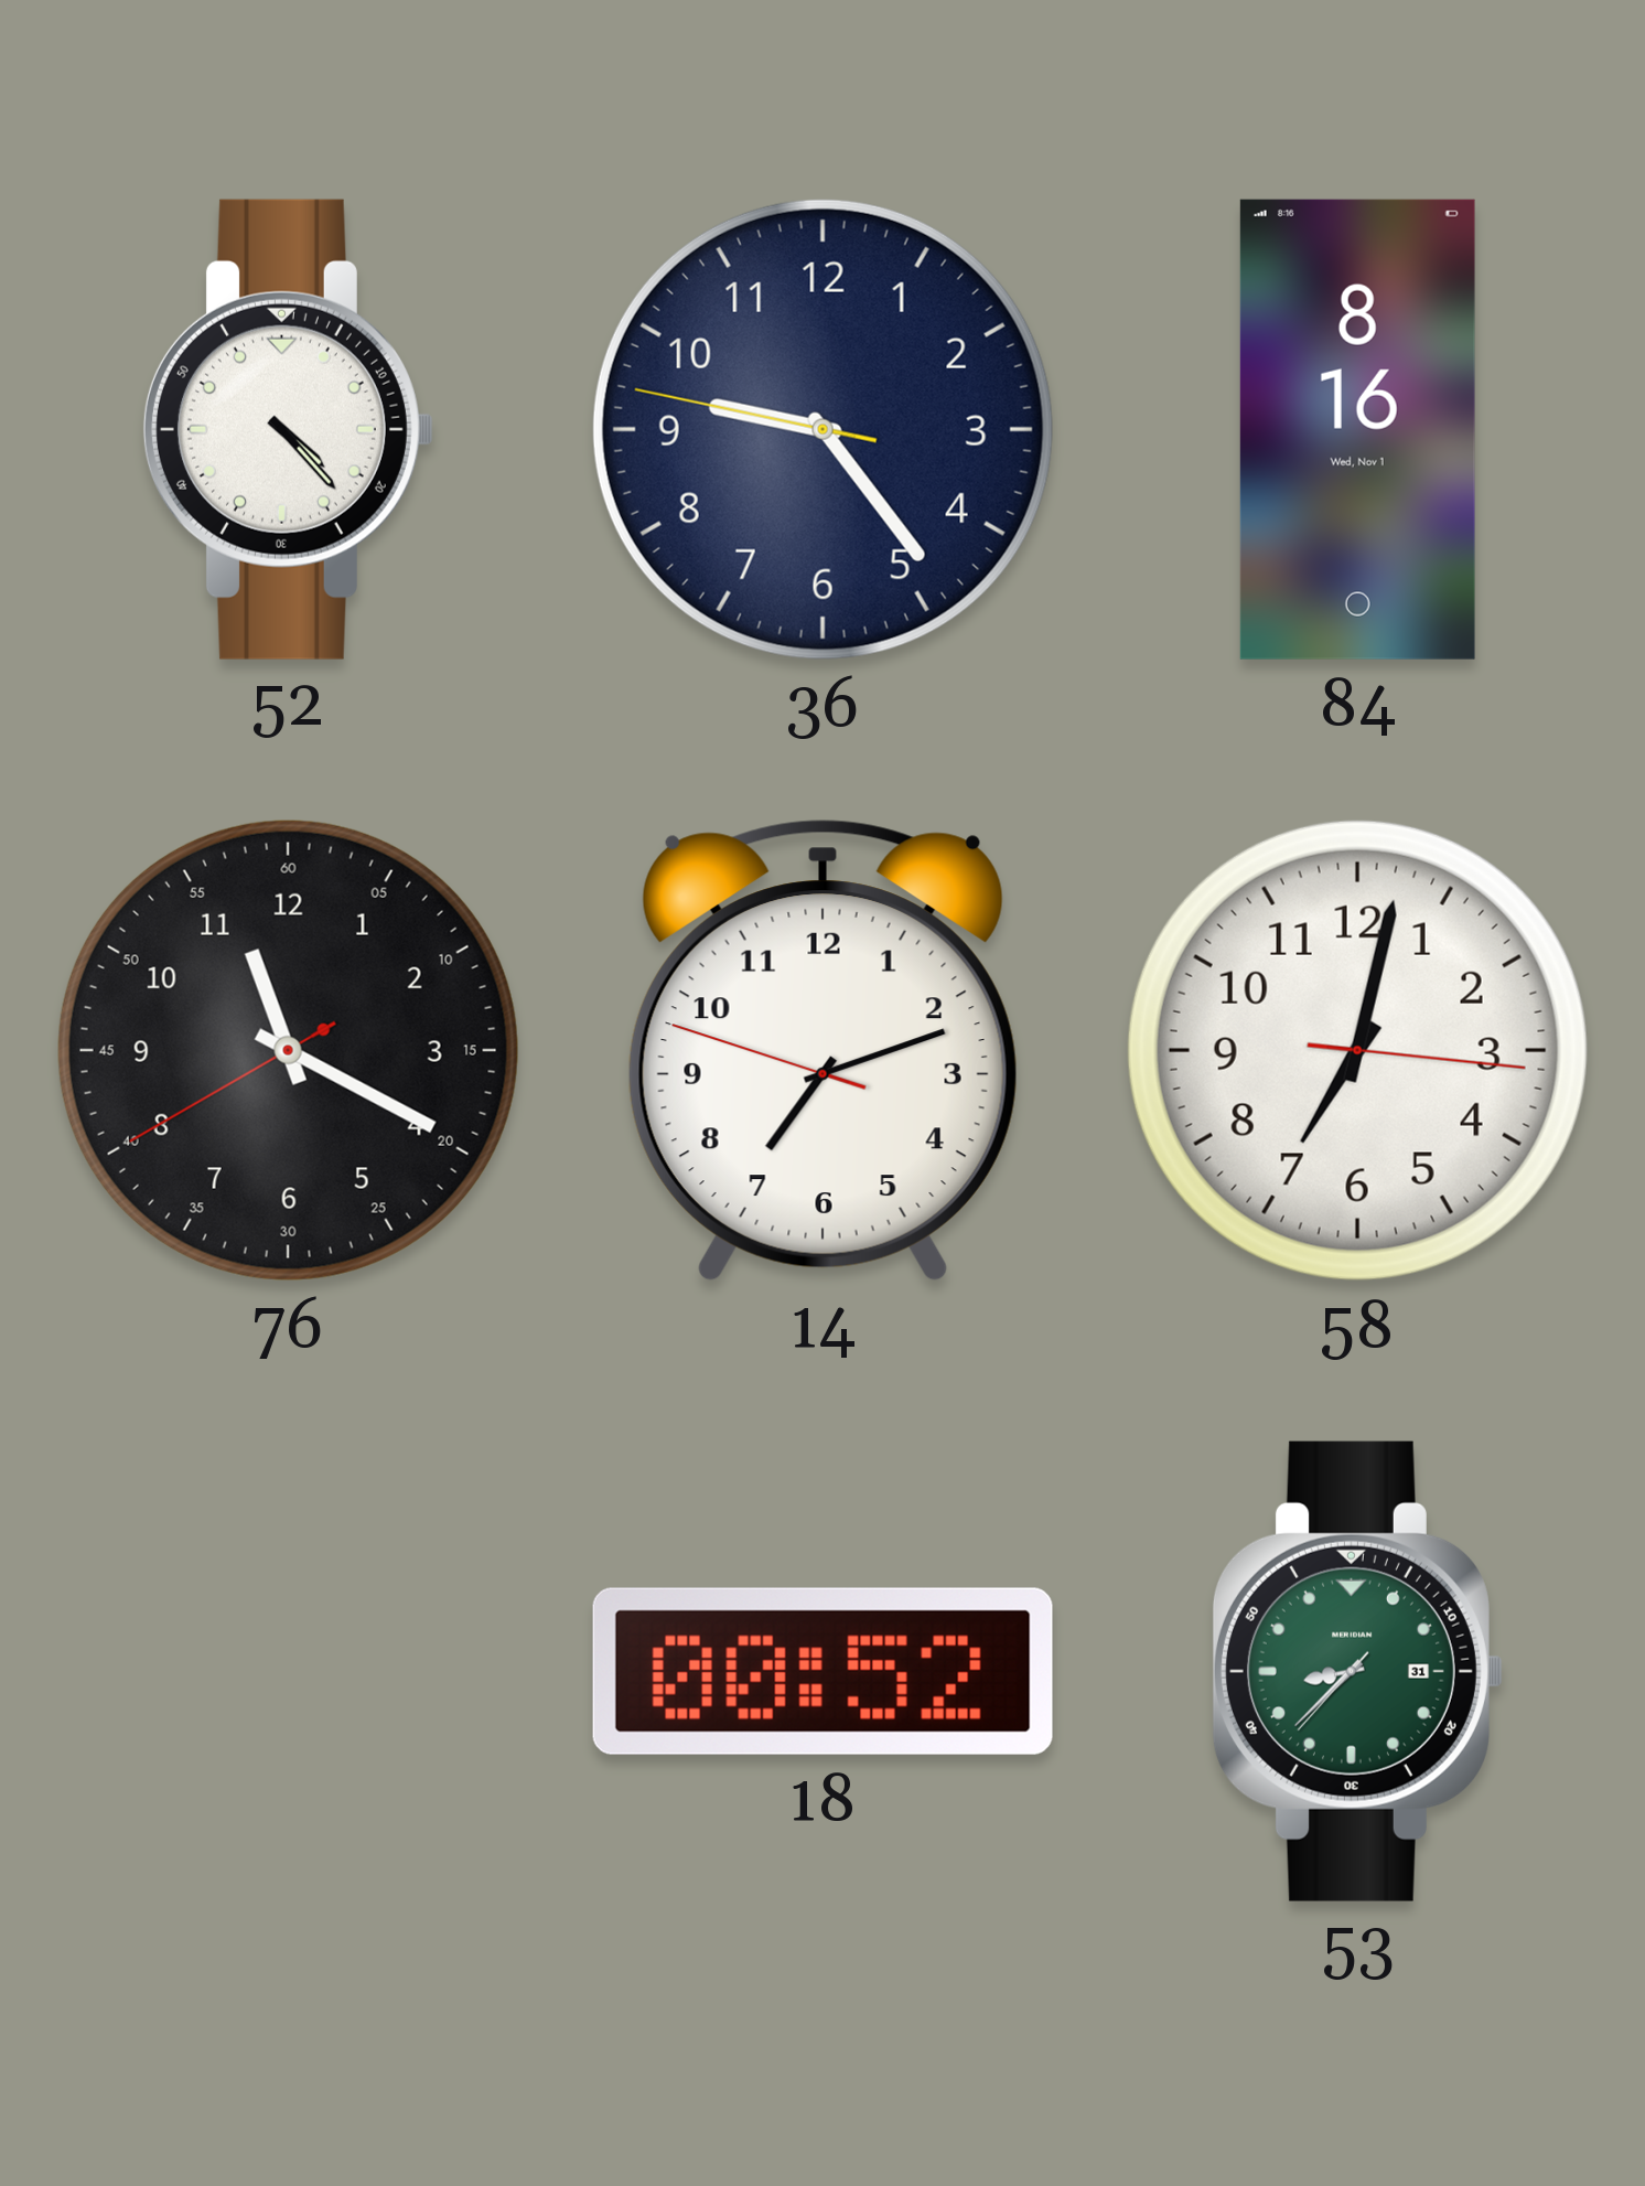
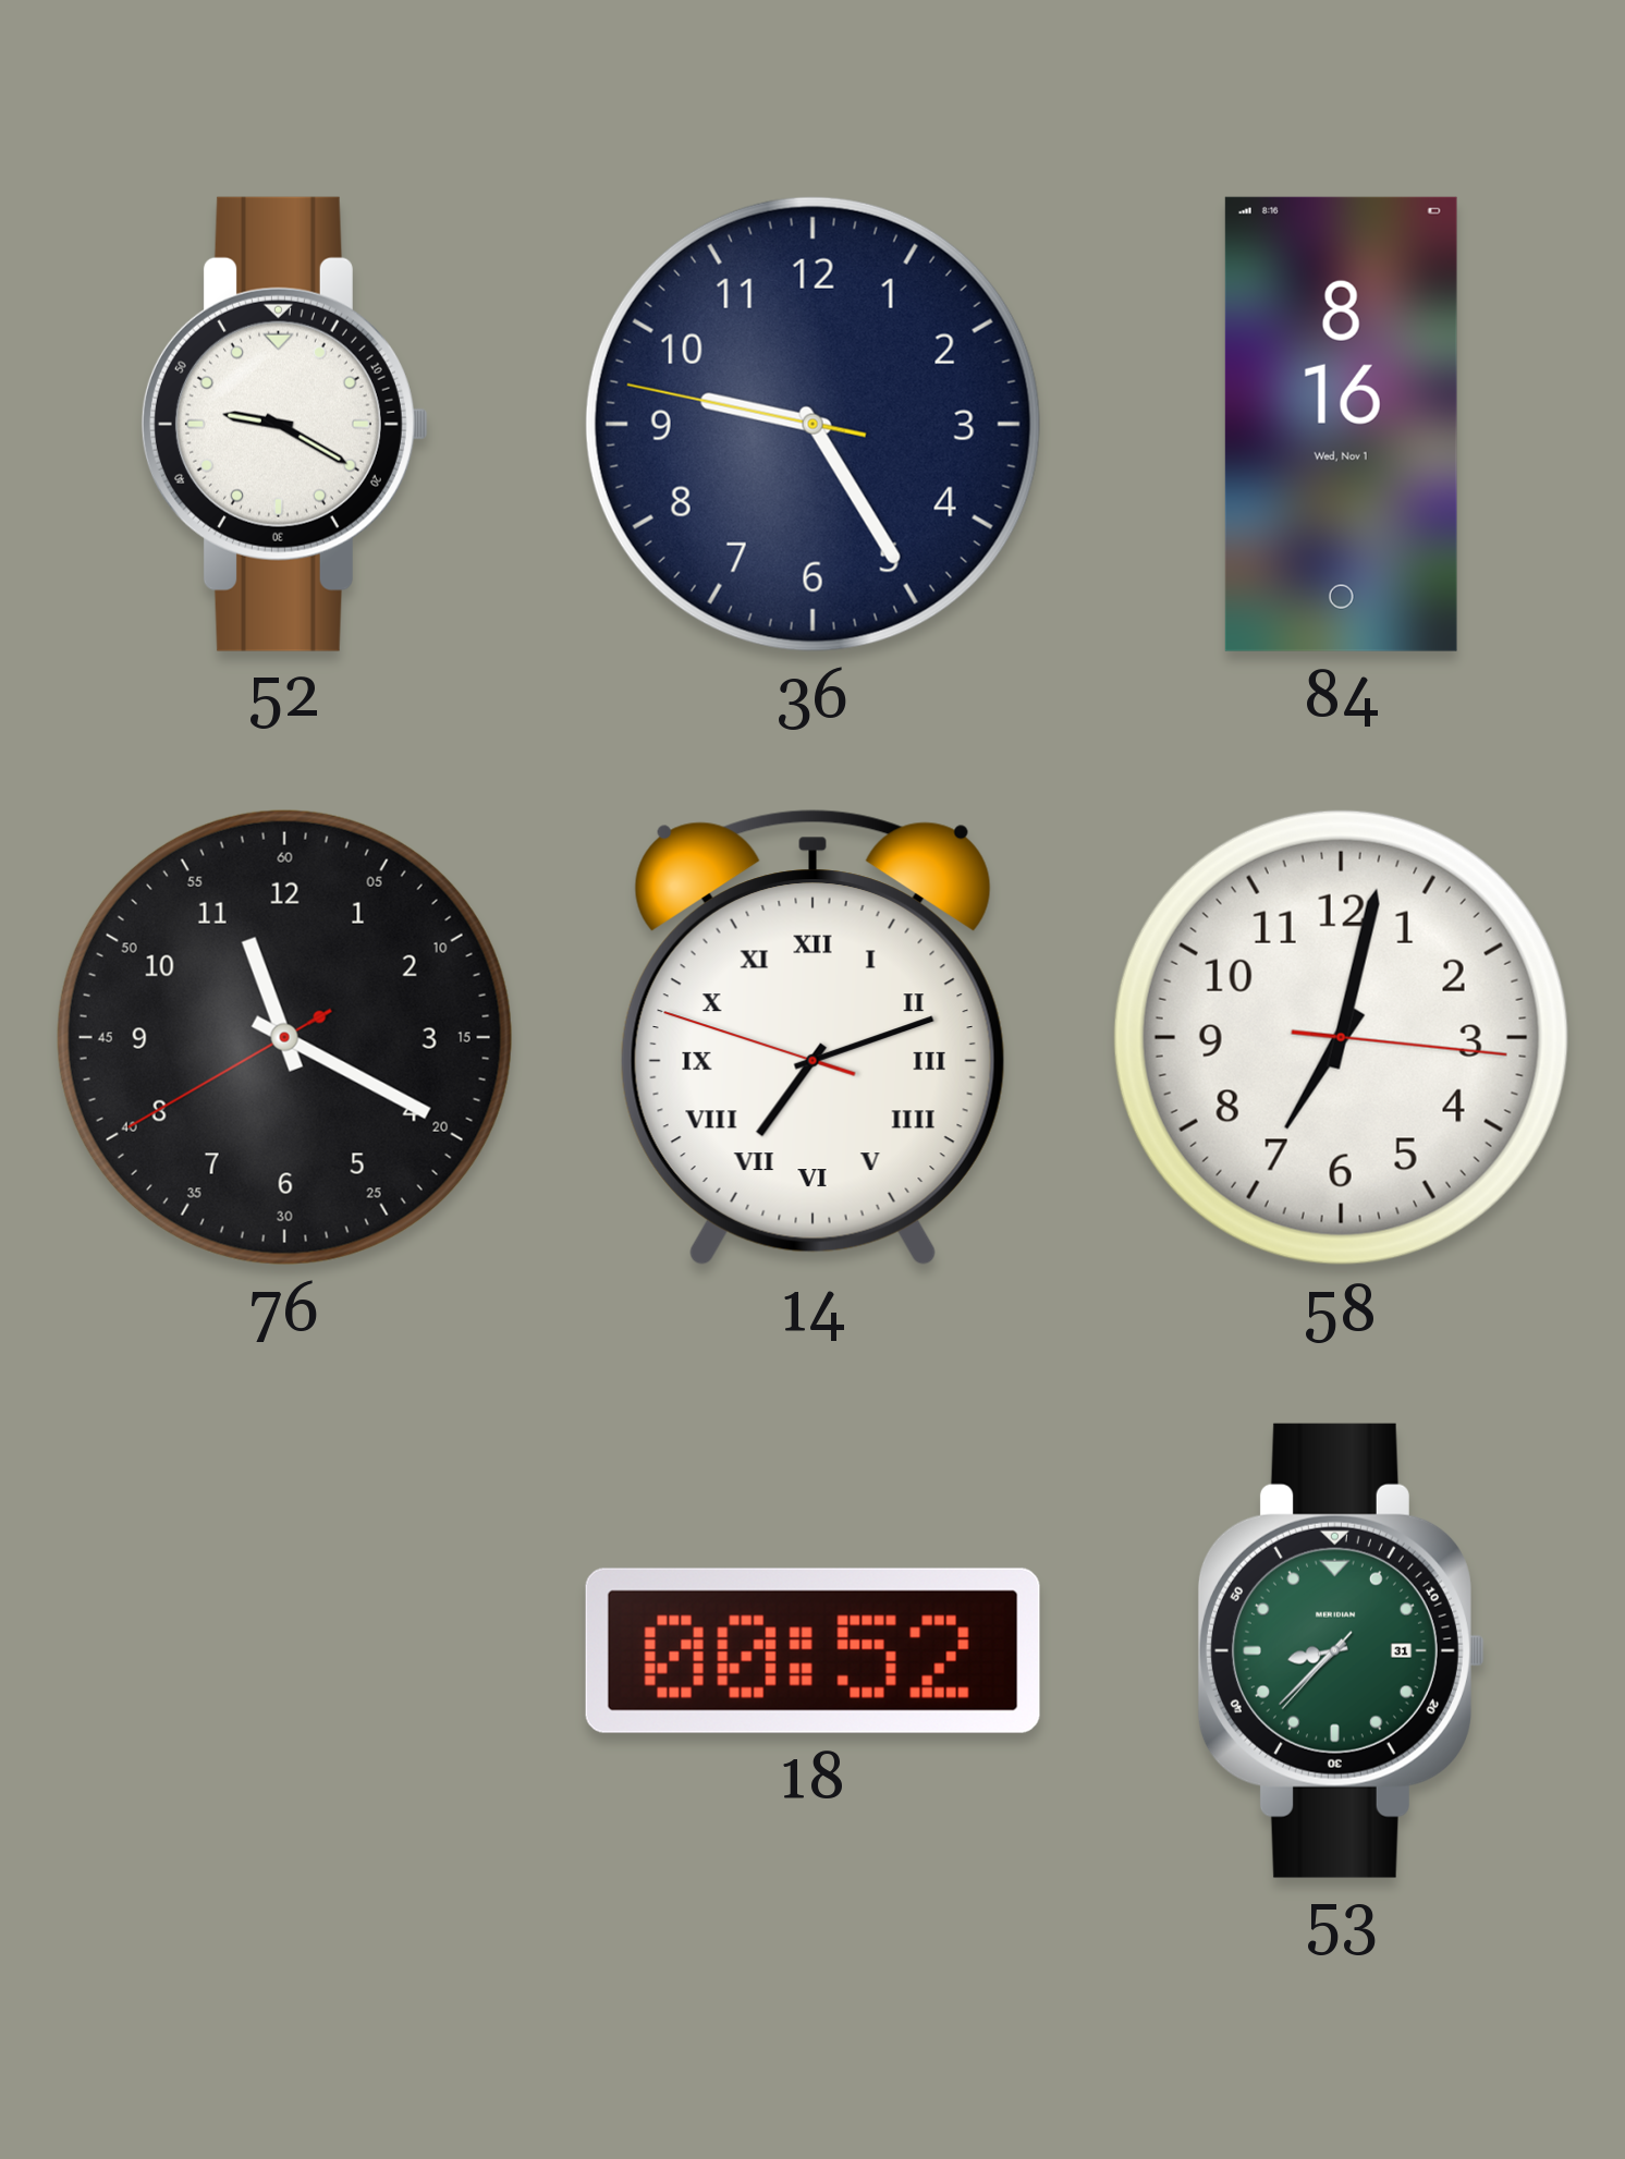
52: 4:23 -> 9:20 (284, 424)
36: 9:23 -> 9:24 (812, 424)
14 numerals: Arabic -> Roman (812, 1038)
